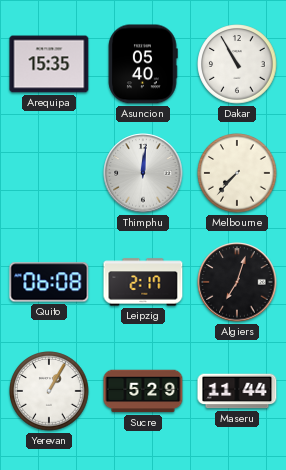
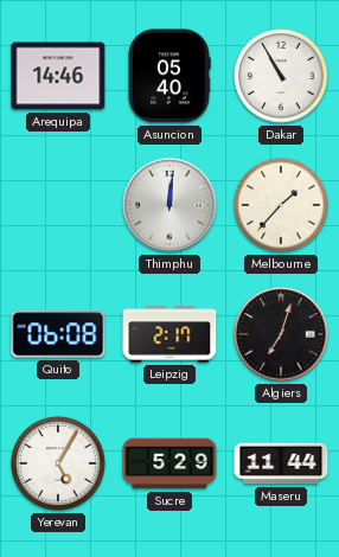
Arequipa: 15:35 -> 14:46 (58, 76)
Melbourne: 7:37 -> 1:37 (281, 205)
Yerevan: 1:05 -> 5:05 (58, 463)
